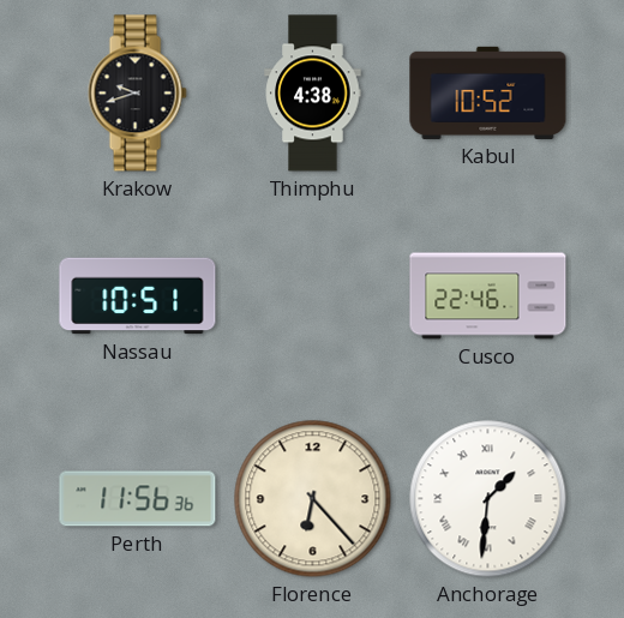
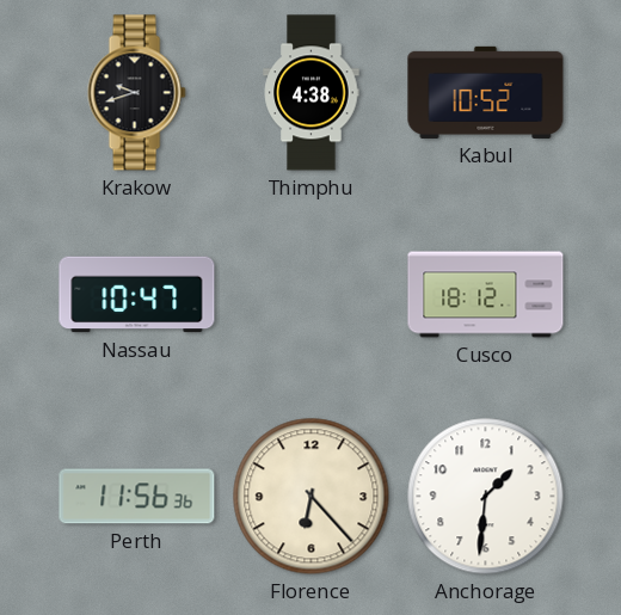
Nassau: 10:51 -> 10:47 (137, 295)
Cusco: 22:46 -> 18:12 (486, 295)
Anchorage numerals: Roman -> Arabic (486, 497)
